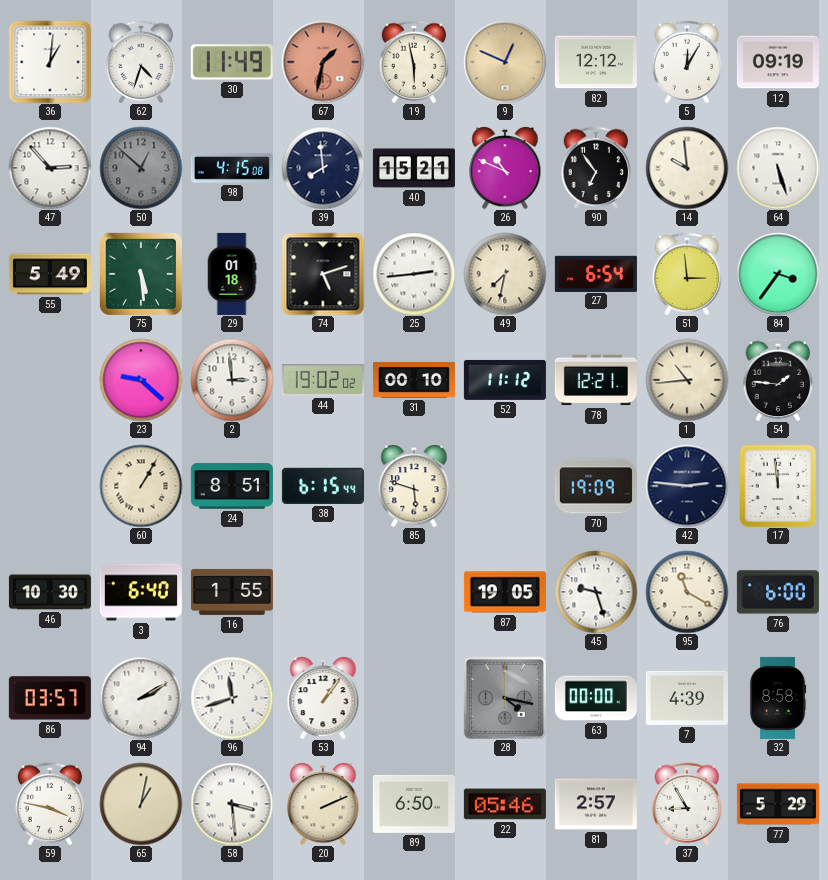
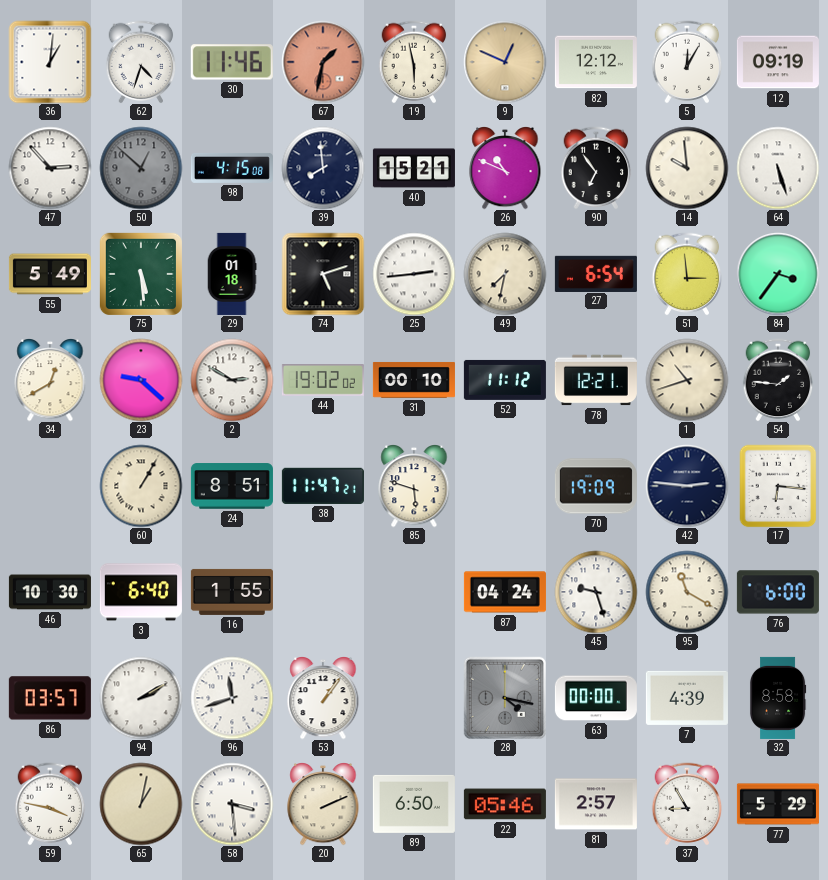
30: 11:49 -> 11:46 (232, 62)
34: none -> 12:40 (50, 380)
2: 2:59 -> 2:50 (232, 380)
1: 10:44 -> 10:42 (687, 380)
38: 6:15 -> 11:47 (323, 486)
17: 11:59 -> 6:16 (778, 486)
87: 19:05 -> 04:24 (505, 592)
